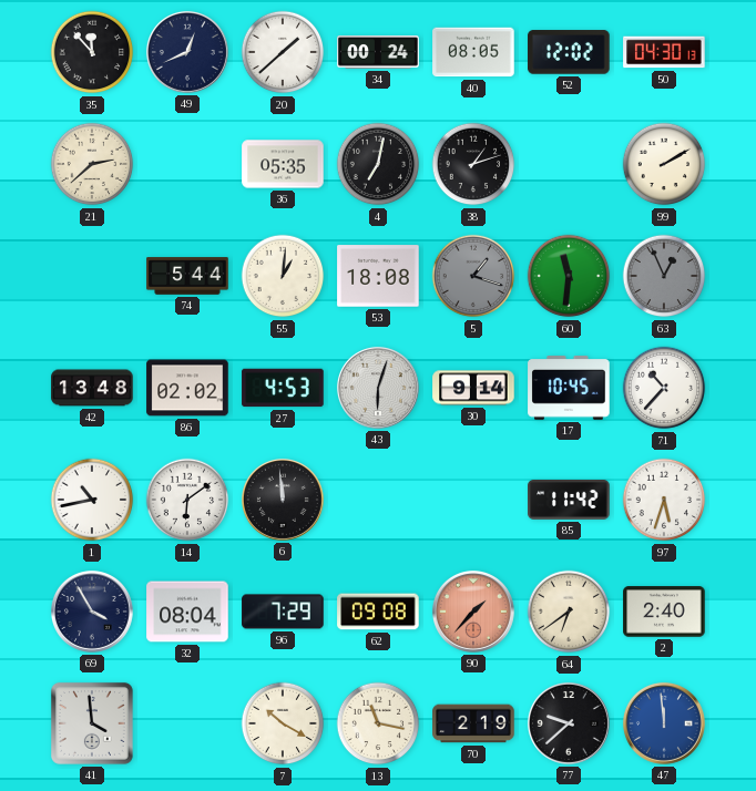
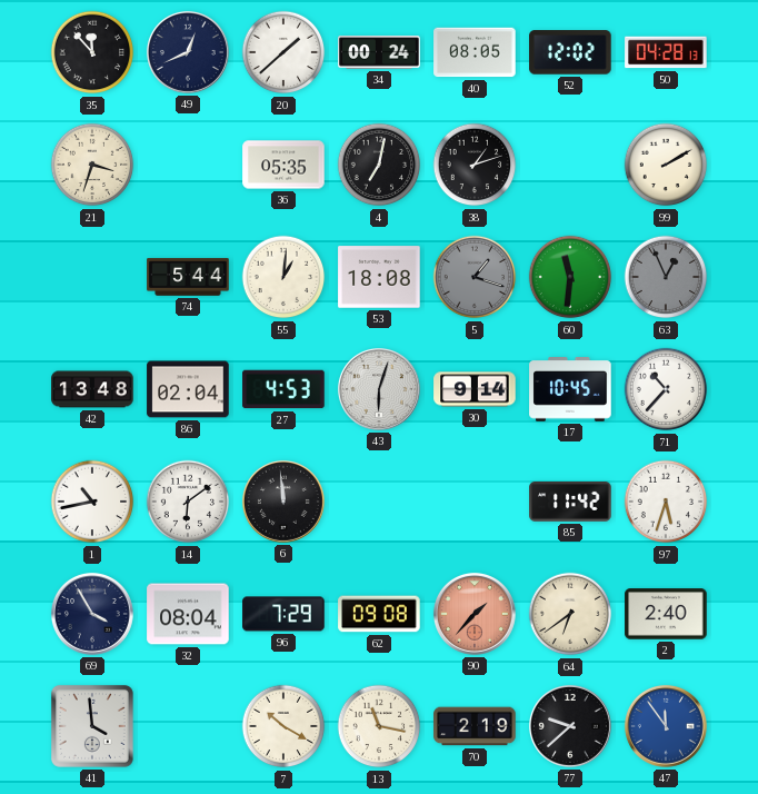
50: 04:30 -> 04:28 (666, 52)
21: 2:38 -> 3:33 (92, 165)
86: 02:02 -> 02:04 (188, 389)
47: 11:59 -> 11:54 (666, 726)
